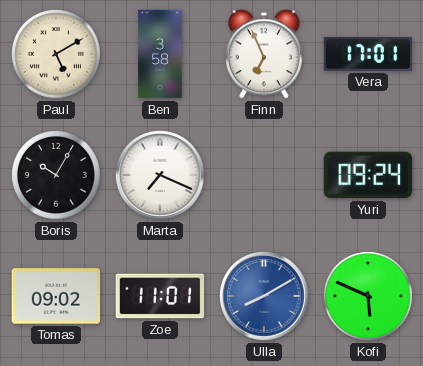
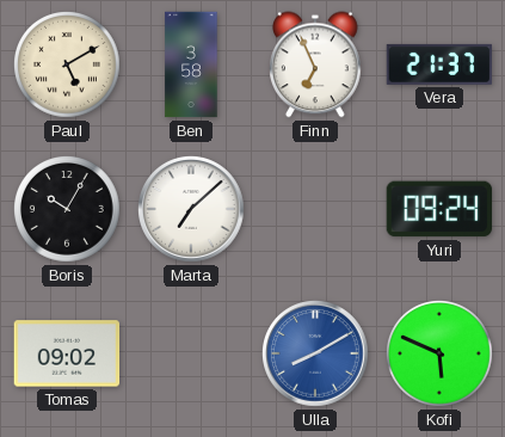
Vera: 17:01 -> 21:37 (439, 64)
Marta: 7:19 -> 7:08 (192, 210)
Zoe: 11:01 -> none (160, 296)
